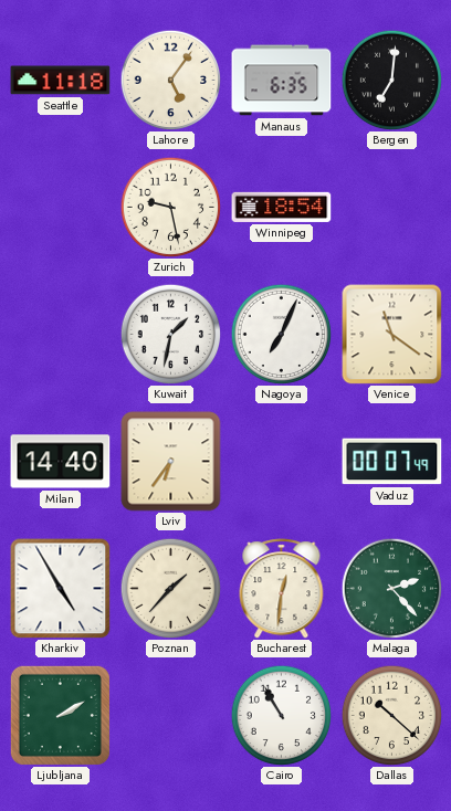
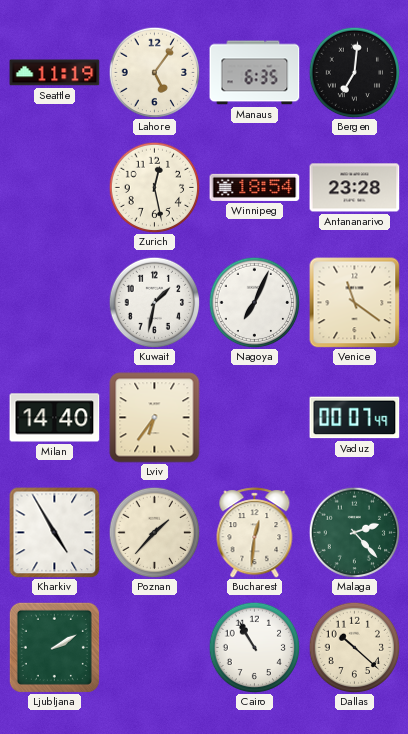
Seattle: 11:18 -> 11:19 (55, 73)
Zurich: 9:28 -> 12:28 (154, 187)
Antananarivo: none -> 23:28 (355, 188)
